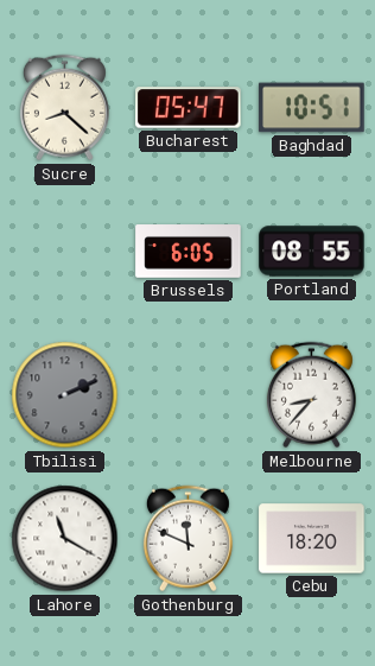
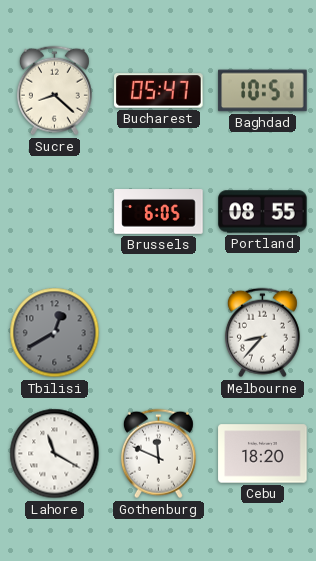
Tbilisi: 2:11 -> 12:40 (55, 333)
